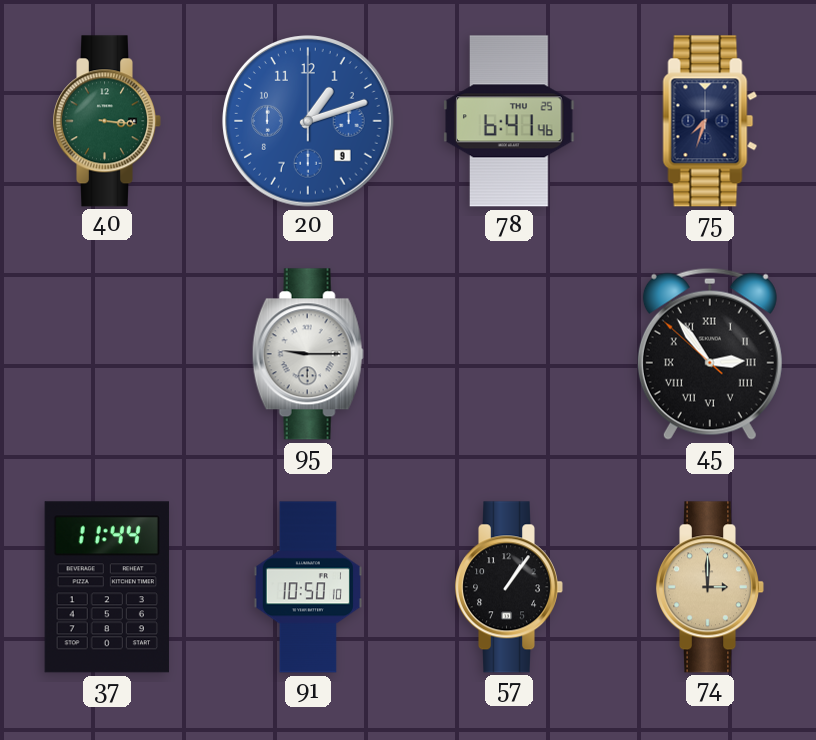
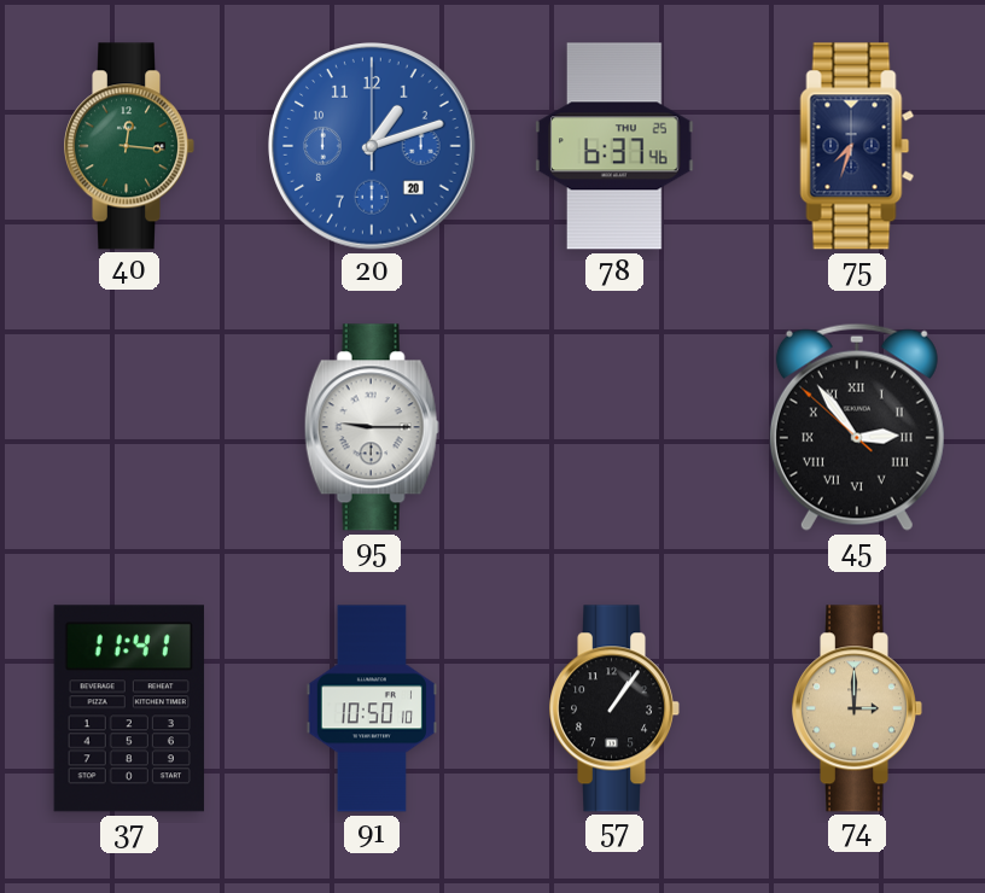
40: 3:16 -> 12:16 (129, 146)
20 date: 9 -> 20 (372, 146)
78: 6:41 -> 6:37 (614, 146)
37: 11:44 -> 11:41 (129, 708)
